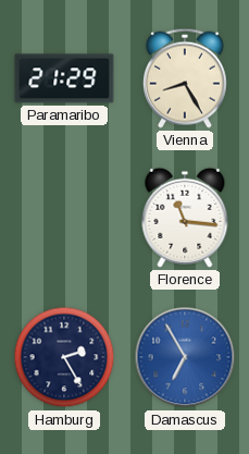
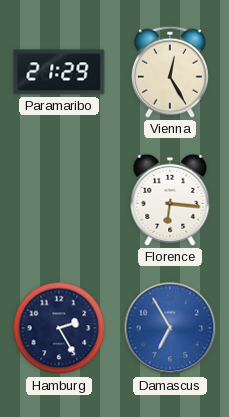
Vienna: 8:25 -> 12:25 (170, 72)
Florence: 11:16 -> 6:16 (170, 200)
